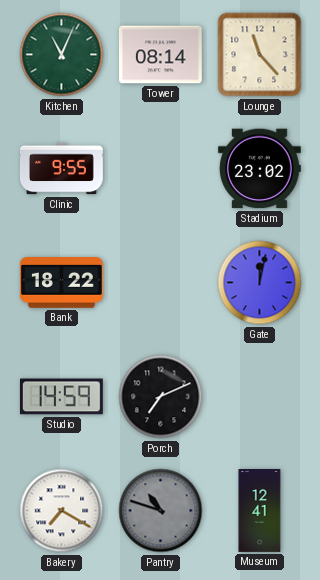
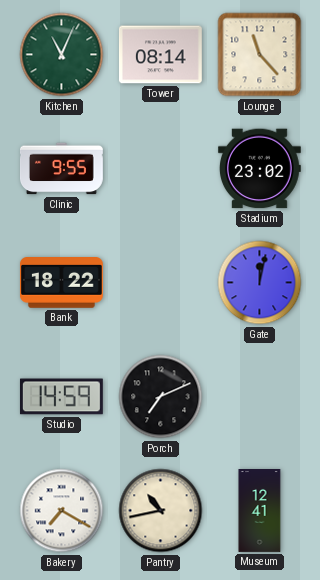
Pantry: 10:48 -> 10:43 (161, 511)
Pantry dial: grey -> cream (161, 511)
